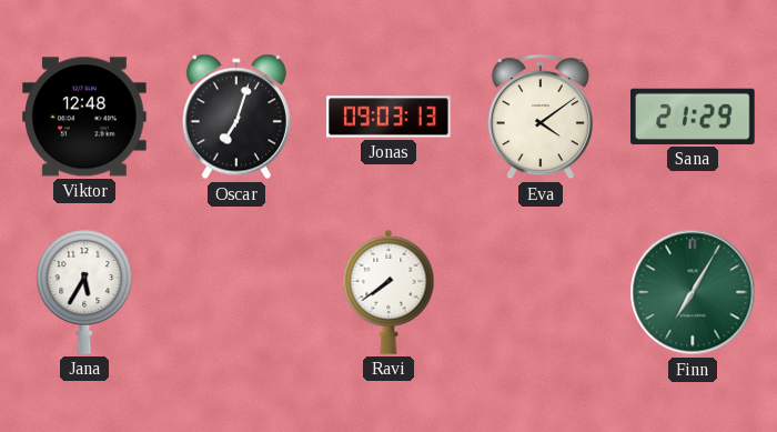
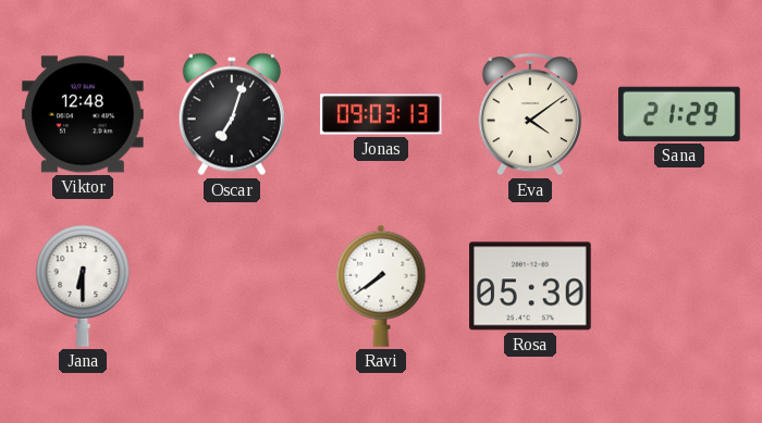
Jana: 5:35 -> 6:30 (83, 286)
Rosa: none -> 05:30 (531, 286)
Finn: 7:05 -> none (693, 292)
